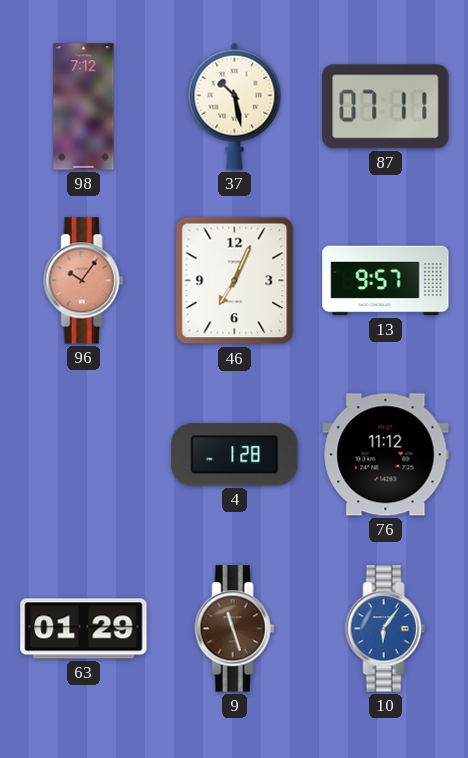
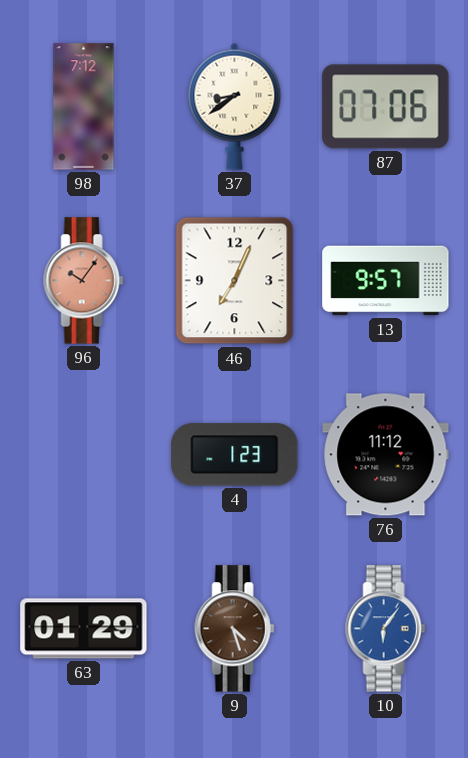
37: 10:28 -> 8:39 (235, 106)
87: 07:11 -> 07:06 (386, 107)
4: 1:28 -> 1:23 (235, 455)
9: 11:27 -> 4:27 (235, 629)
